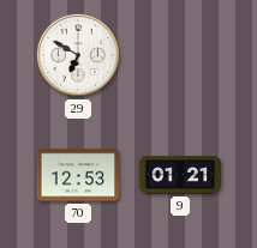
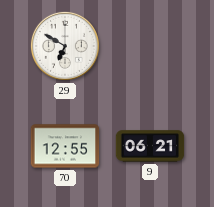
70: 12:53 -> 12:55 (65, 146)
9: 01:21 -> 06:21 (150, 146)
